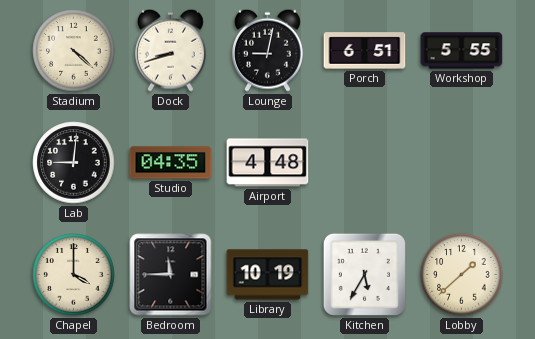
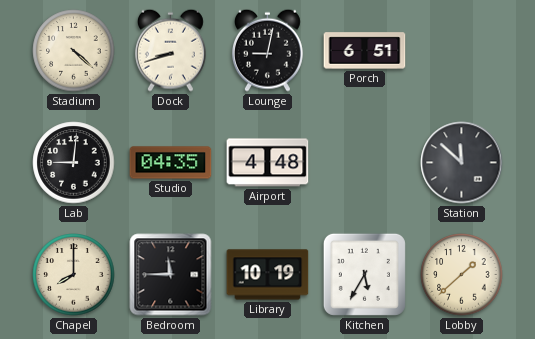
Workshop: 5:55 -> none (462, 51)
Station: none -> 11:52 (462, 163)
Chapel: 4:00 -> 8:00 (74, 275)
